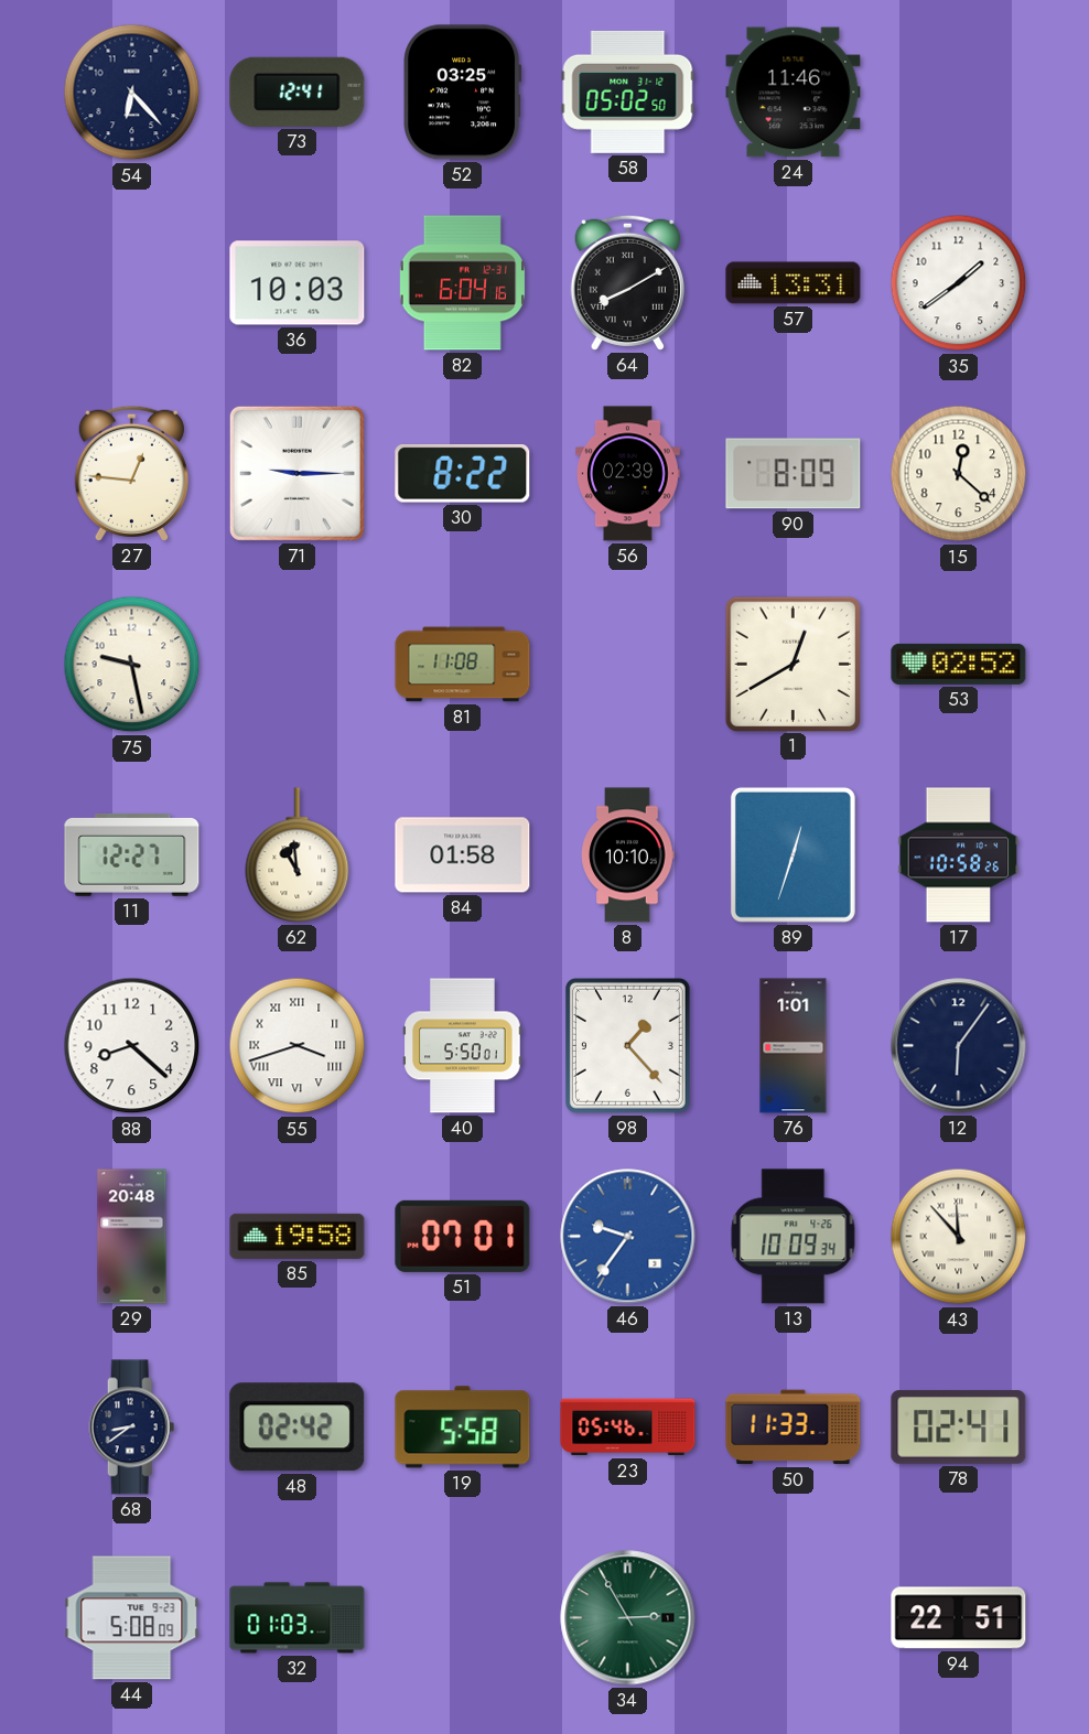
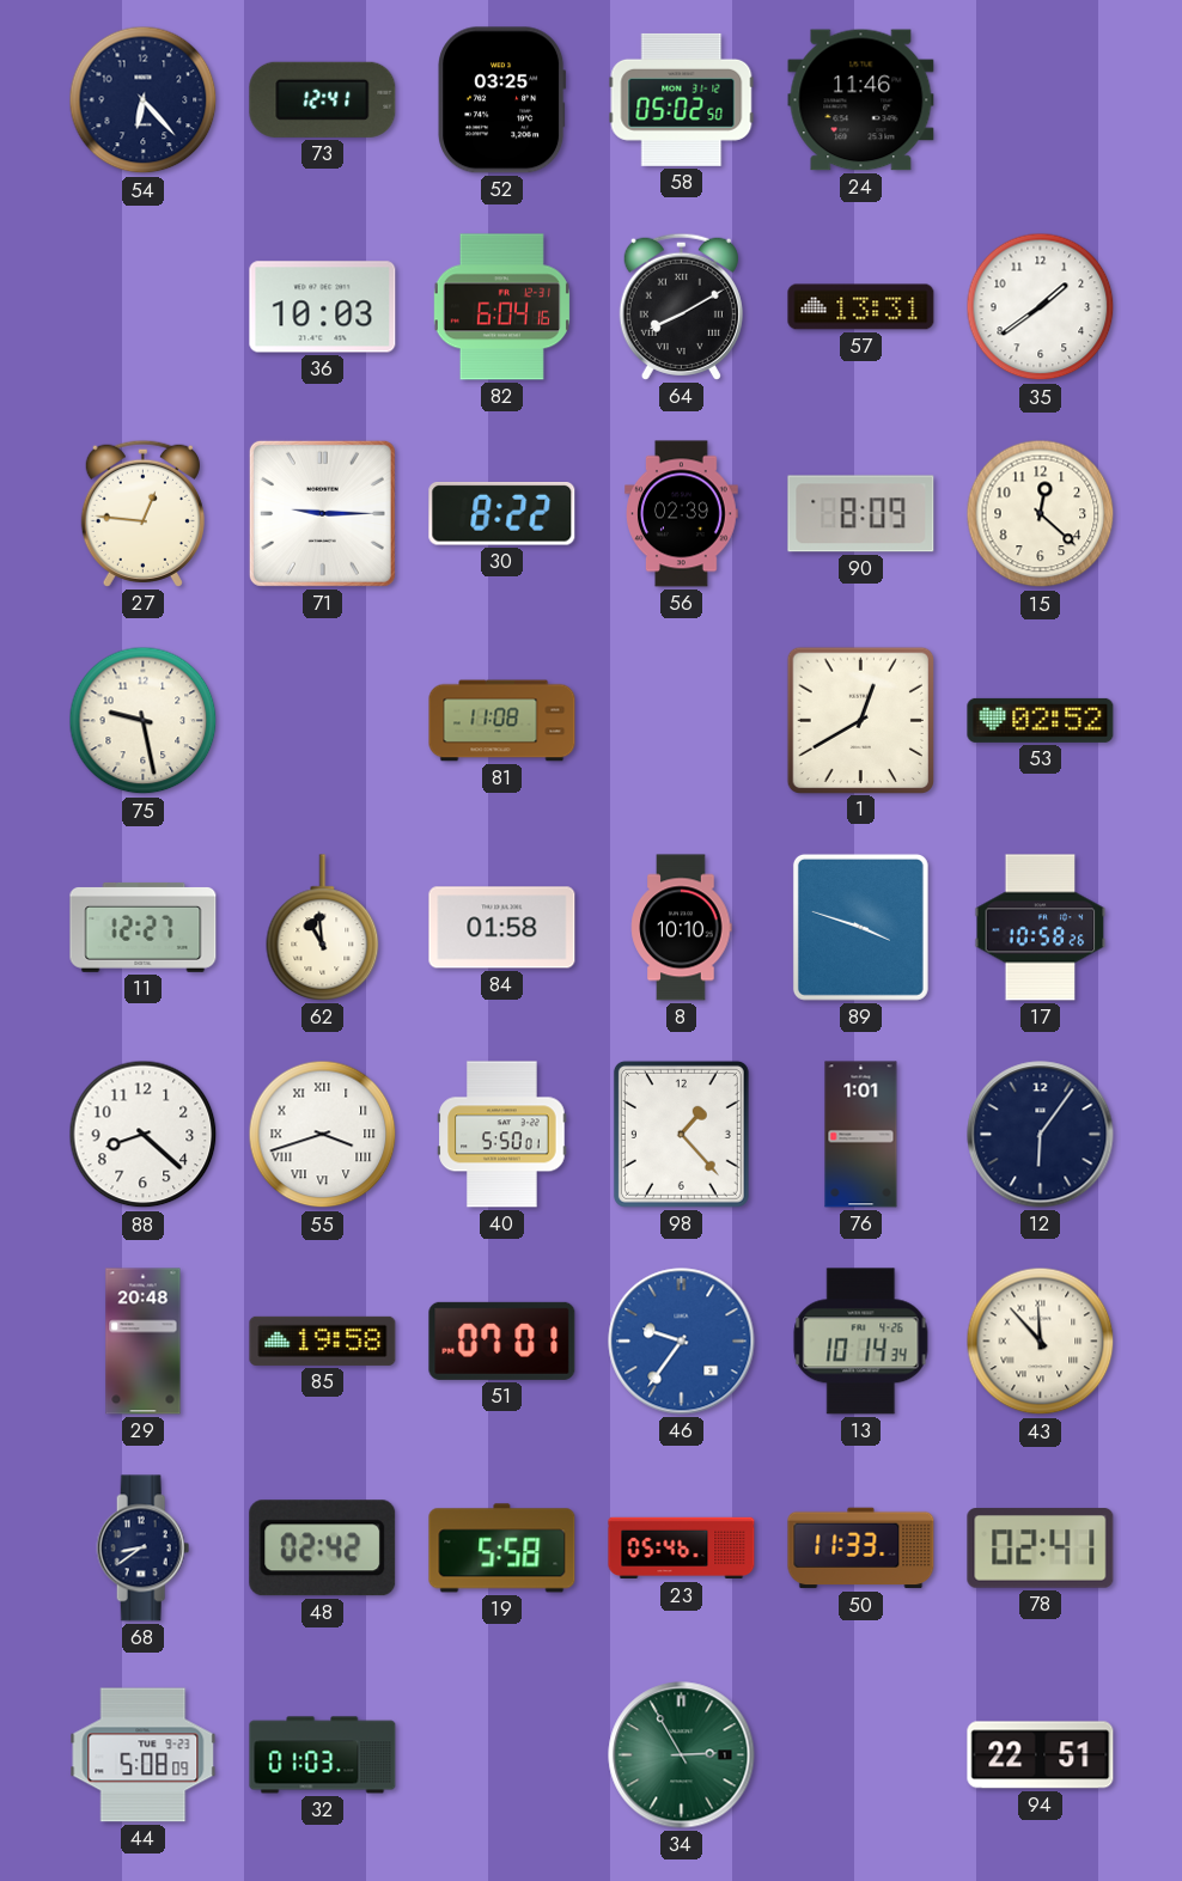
89: 12:33 -> 3:48 (860, 927)
13: 10:09 -> 10:14 (861, 1342)
